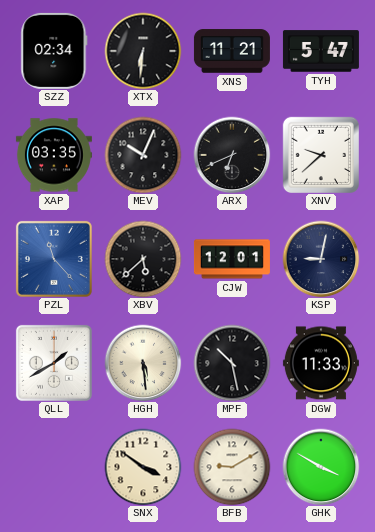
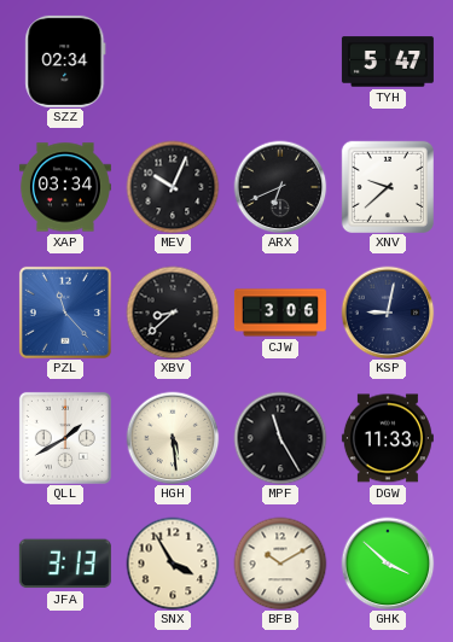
XTX: 6:31 -> none (143, 51)
XNS: 11:21 -> none (232, 51)
XAP: 03:35 -> 03:34 (65, 187)
XBV: 5:38 -> 8:38 (173, 313)
CJW: 12:01 -> 3:06 (280, 313)
MPF: 10:28 -> 11:25 (280, 438)
JFA: none -> 3:13 (65, 564)
SNX: 3:51 -> 3:55 (173, 564)
BFB: 9:10 -> 10:10 (280, 564)
GHK: 3:50 -> 3:52 (388, 564)
